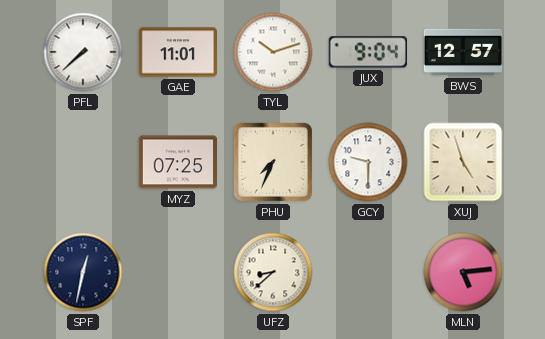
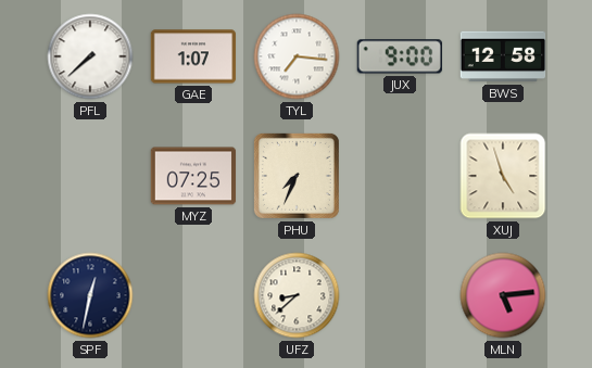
GAE: 11:01 -> 1:07 (193, 56)
TYL: 10:12 -> 7:16 (297, 56)
JUX: 9:04 -> 9:00 (400, 56)
BWS: 12:57 -> 12:58 (503, 56)
GCY: 9:30 -> none (368, 162)
